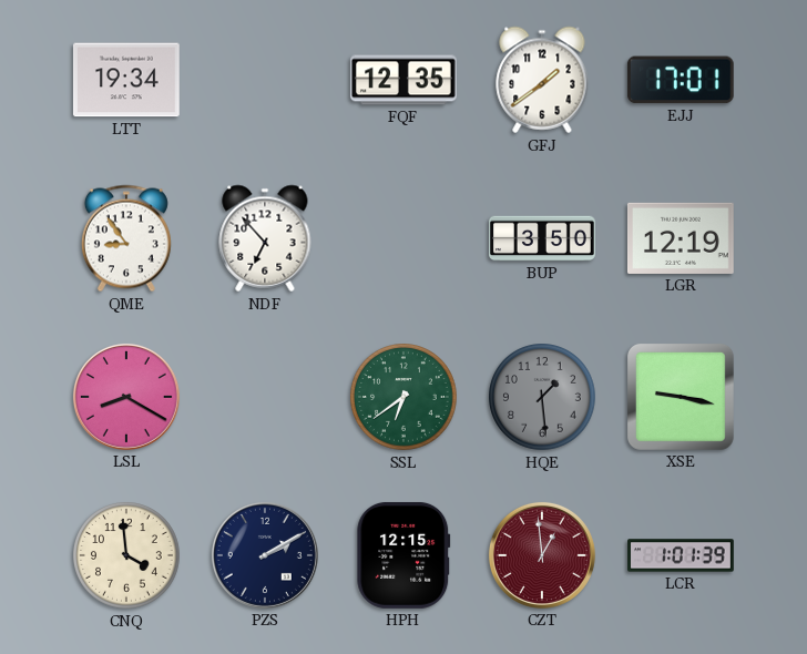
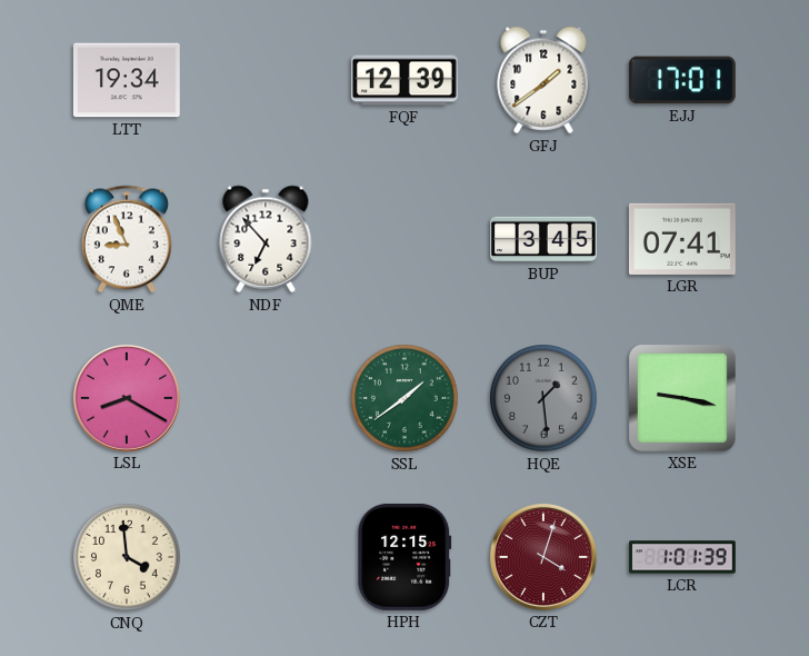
FQF: 12:35 -> 12:39 (404, 80)
QME: 8:54 -> 8:56 (127, 239)
BUP: 3:50 -> 3:45 (545, 239)
LGR: 12:19 -> 07:41 (682, 239)
SSL: 6:39 -> 1:39 (406, 399)
PZS: 2:10 -> none (265, 555)
CZT: 12:59 -> 4:03 (543, 557)
